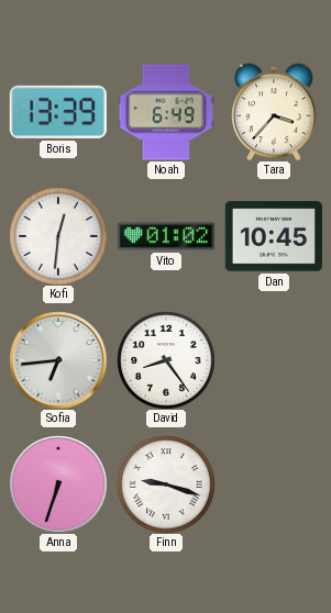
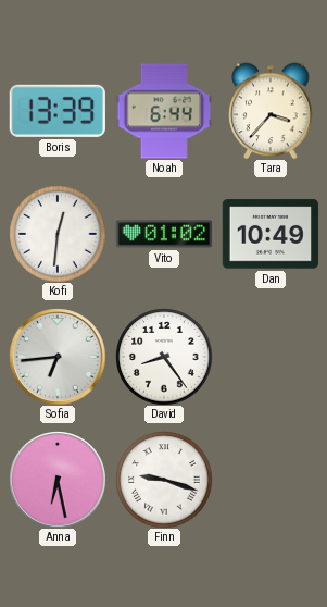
Noah: 6:49 -> 6:44 (163, 111)
Dan: 10:45 -> 10:49 (269, 234)
Anna: 6:33 -> 6:28 (58, 480)
